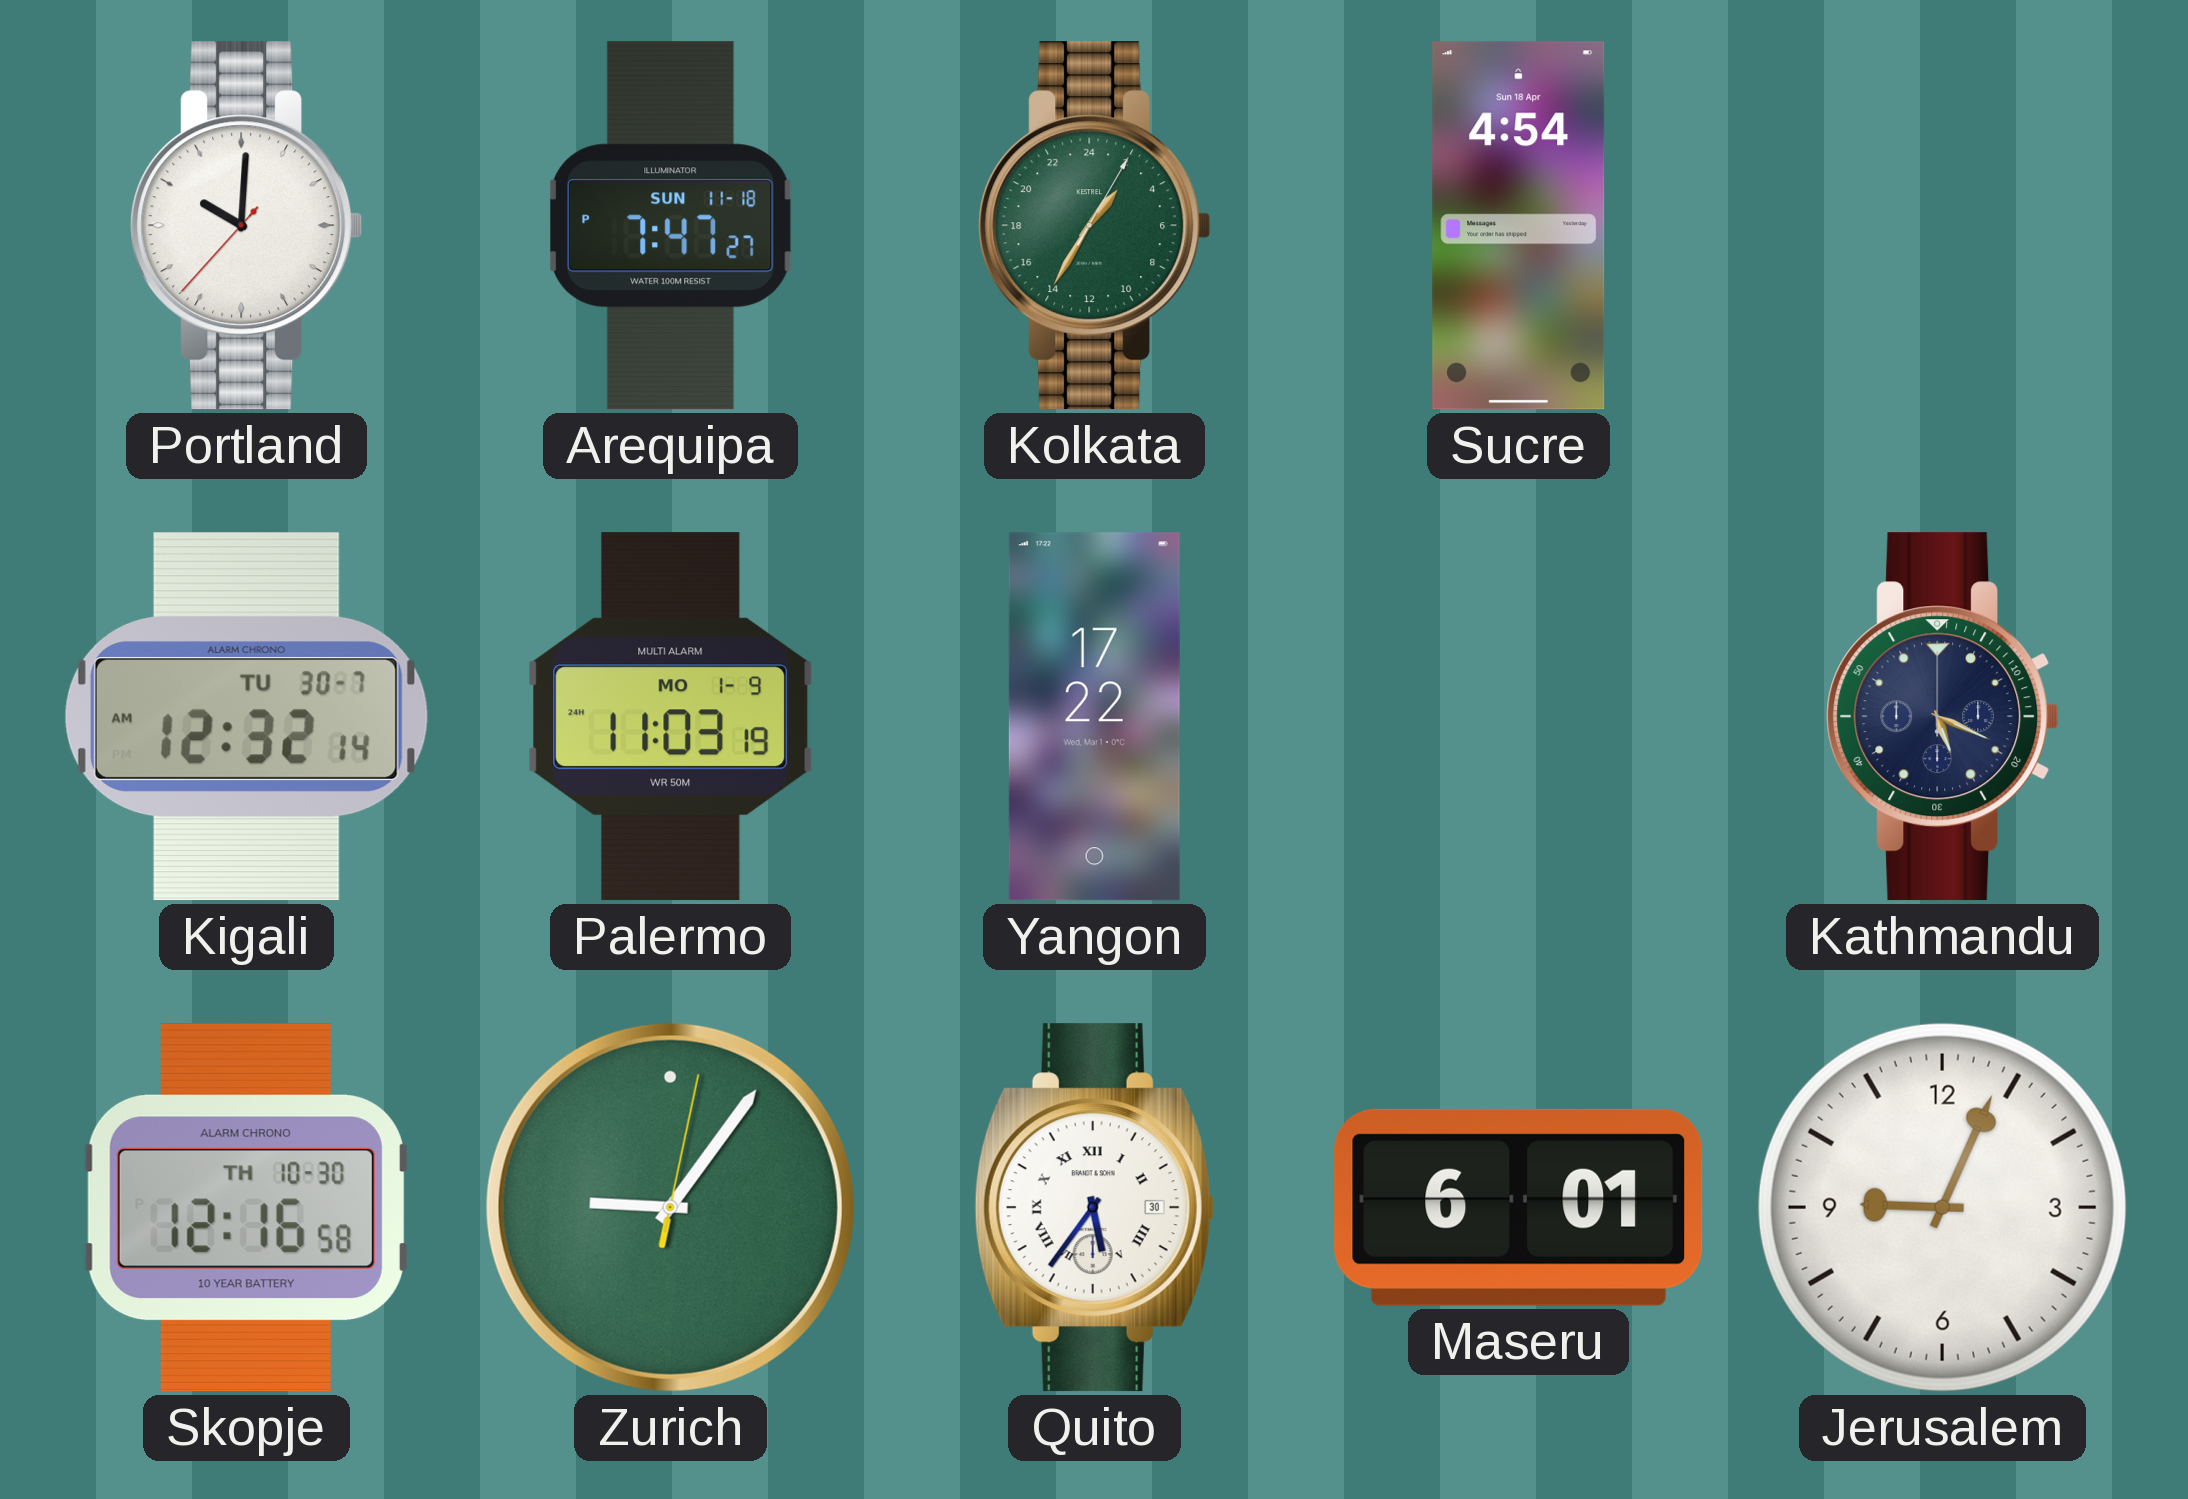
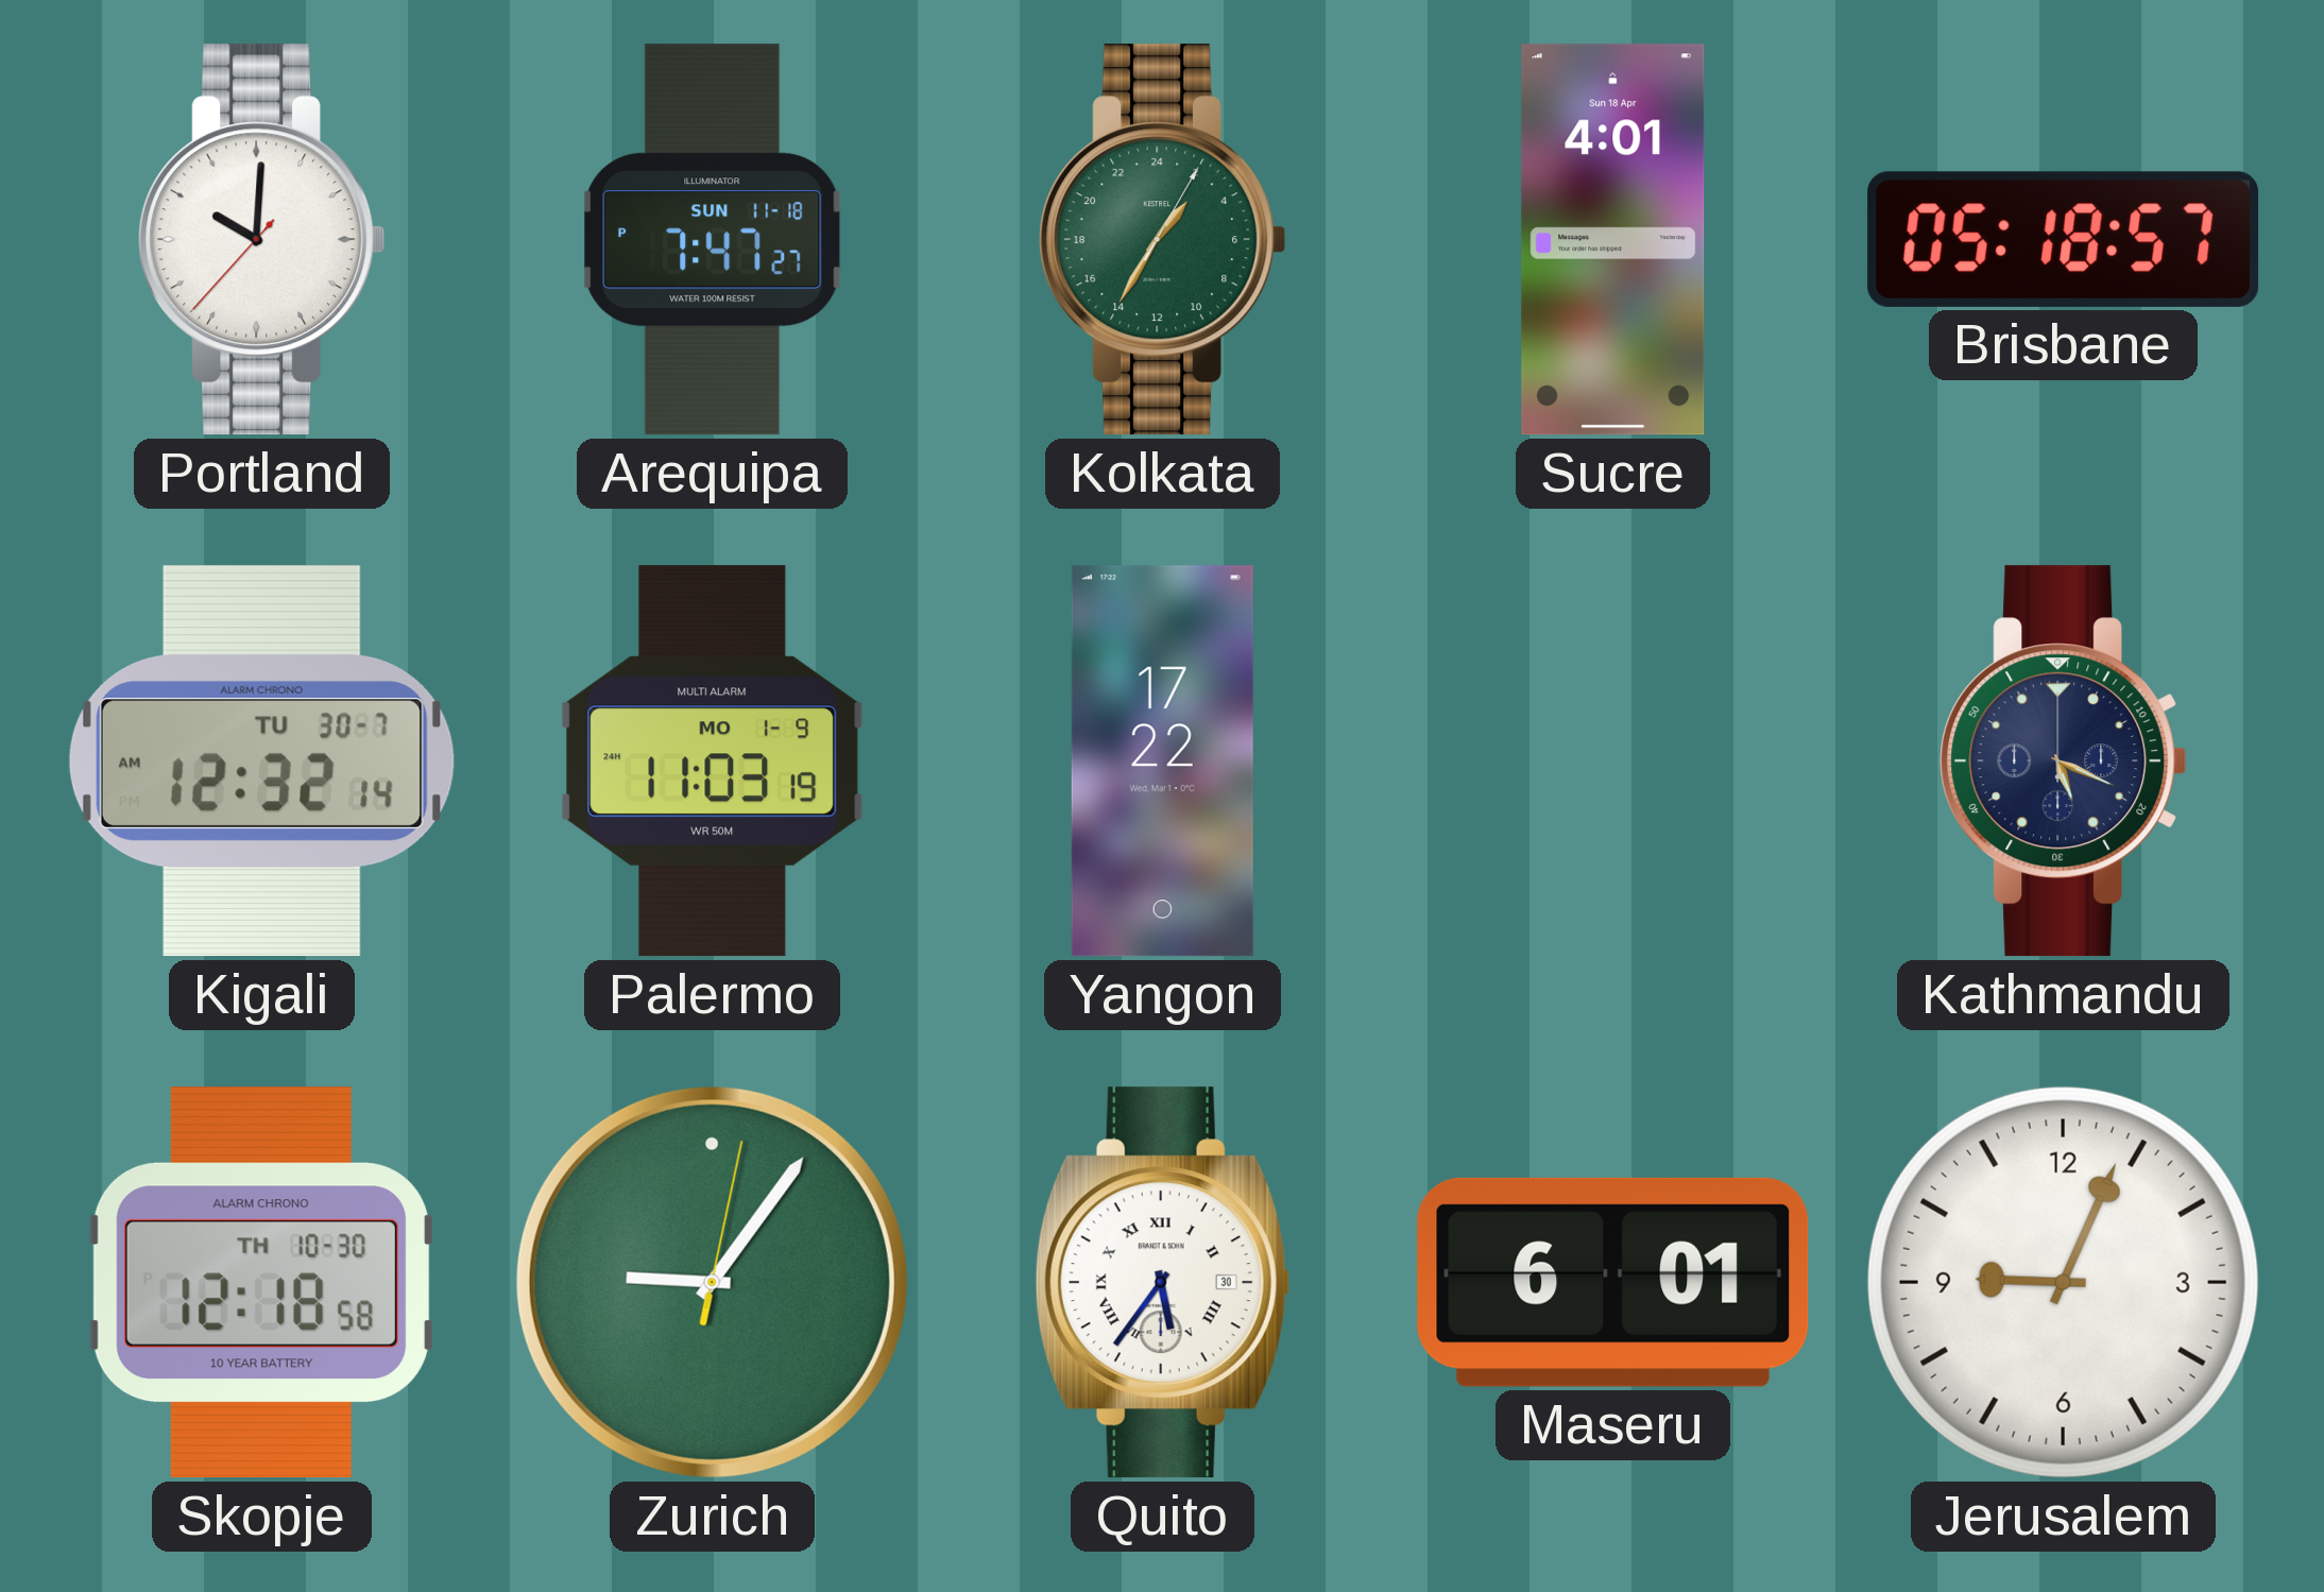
Sucre: 4:54 -> 4:01 (1613, 240)
Brisbane: none -> 05:18 (2064, 239)
Skopje: 12:16 -> 12:18 (261, 1283)
